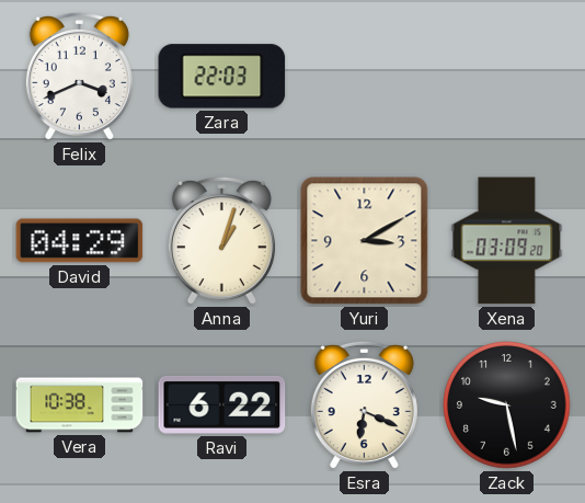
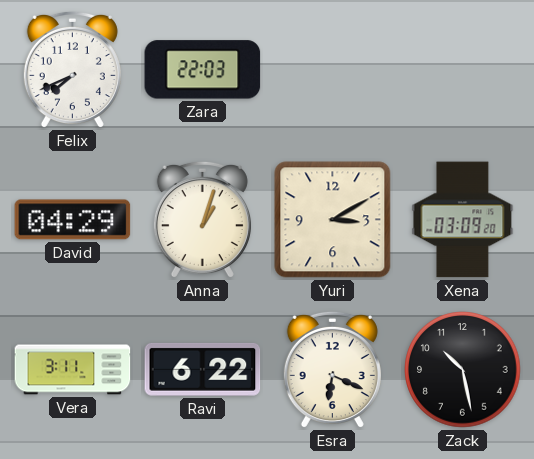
Felix: 3:41 -> 7:41 (72, 70)
Vera: 10:38 -> 3:11 (73, 370)
Zack: 9:28 -> 10:28 (463, 370)
